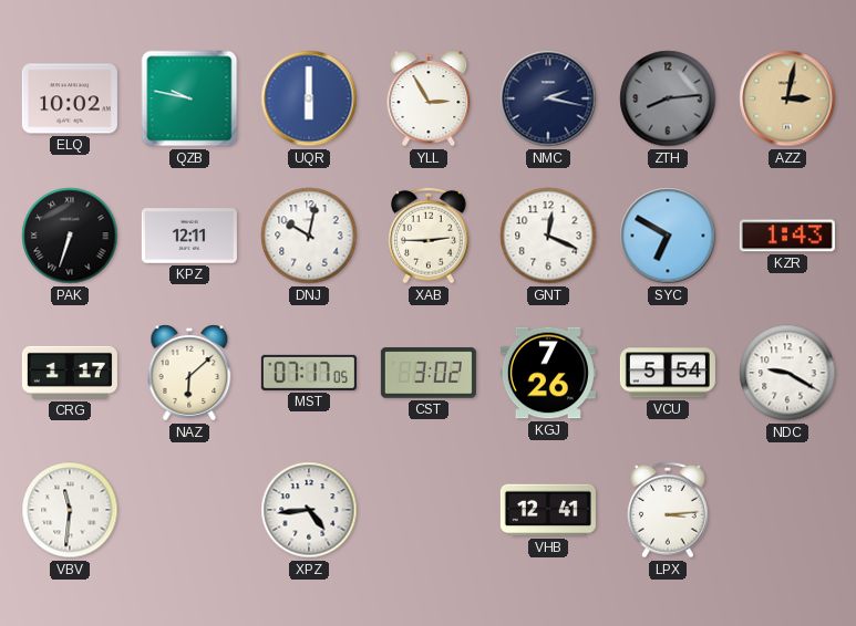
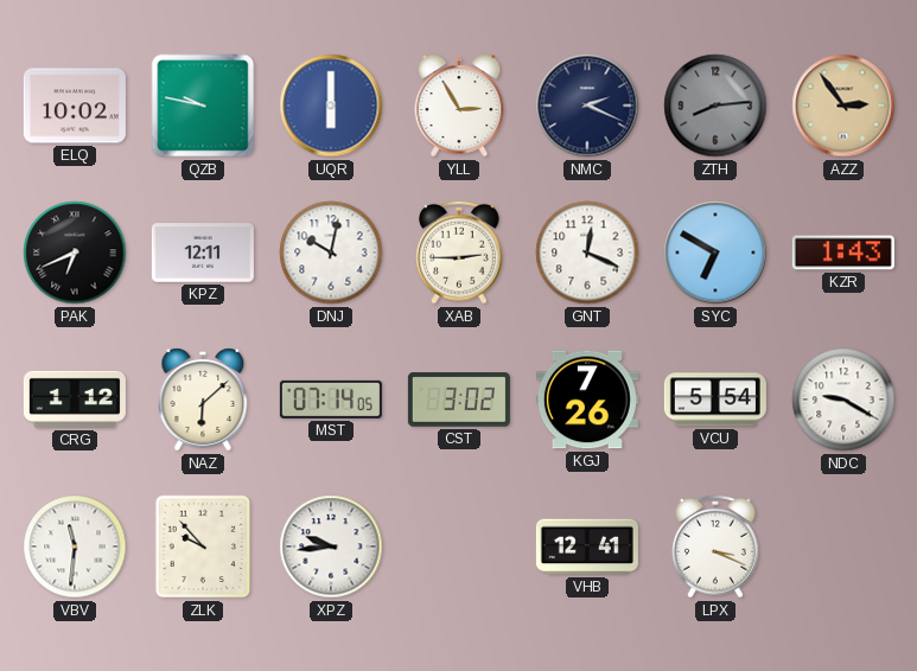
NMC: 2:17 -> 2:19 (587, 106)
AZZ: 3:02 -> 2:54 (843, 106)
PAK: 6:33 -> 6:41 (75, 253)
CRG: 1:17 -> 1:12 (75, 400)
MST: 07:17 -> 07:14 (331, 400)
ZLK: none -> 9:53 (203, 547)
XPZ: 4:44 -> 9:44 (331, 547)
LPX: 3:14 -> 3:19 (715, 547)
